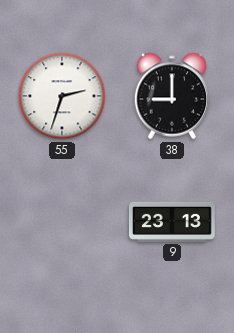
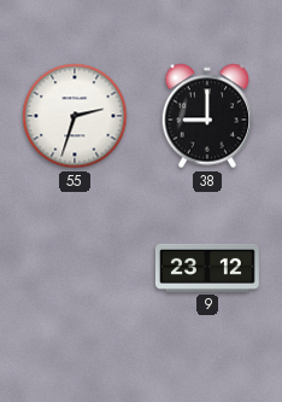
9: 23:13 -> 23:12 (207, 268)
